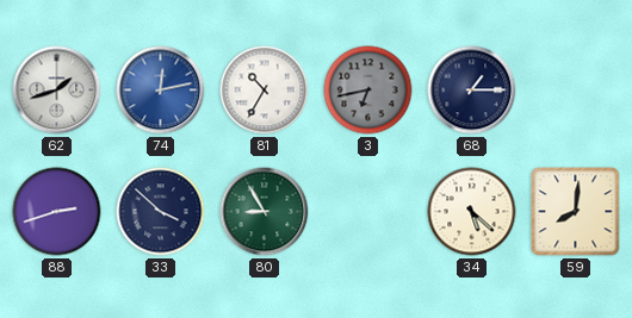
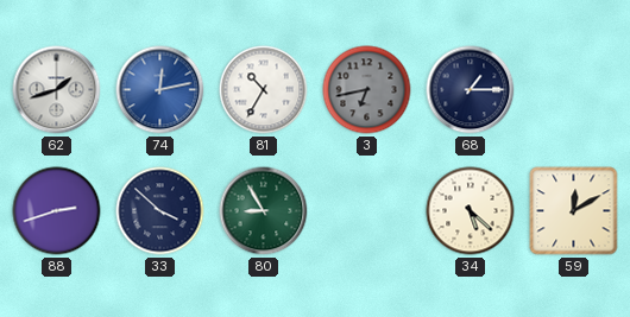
59: 8:01 -> 12:10 (574, 211)
